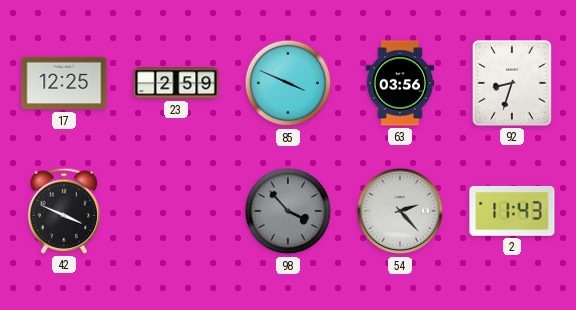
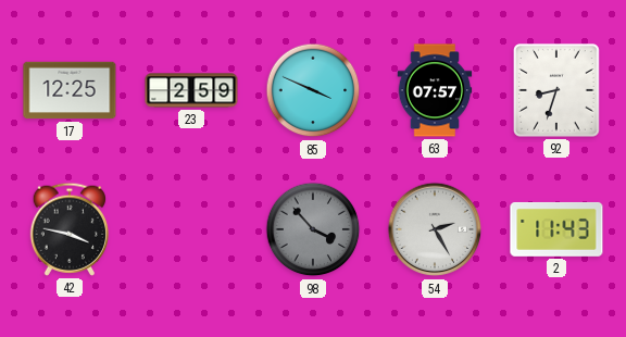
63: 03:56 -> 07:57 (435, 90)
42: 3:49 -> 3:47 (68, 229)
54: 2:23 -> 2:25 (435, 229)
